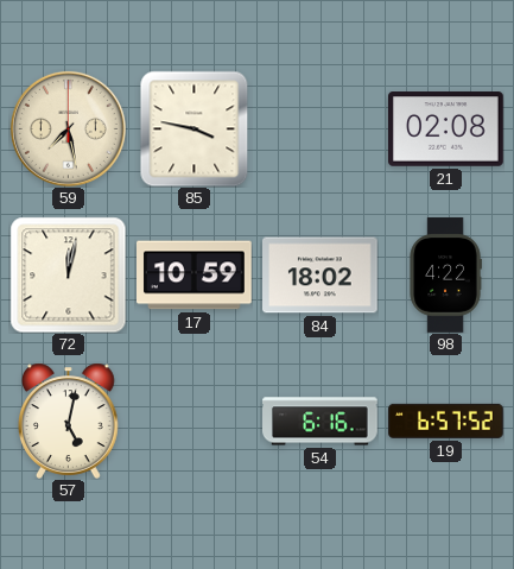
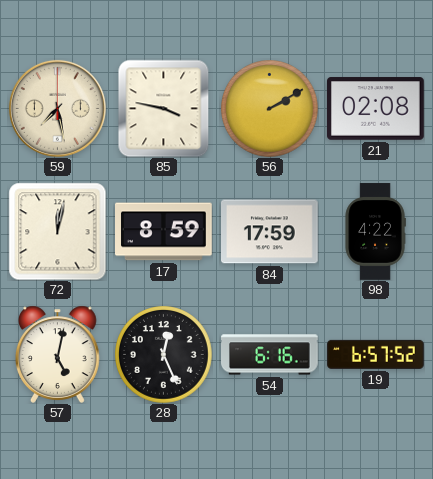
56: none -> 2:10 (270, 109)
17: 10:59 -> 8:59 (164, 232)
84: 18:02 -> 17:59 (270, 232)
28: none -> 12:26 (164, 355)
